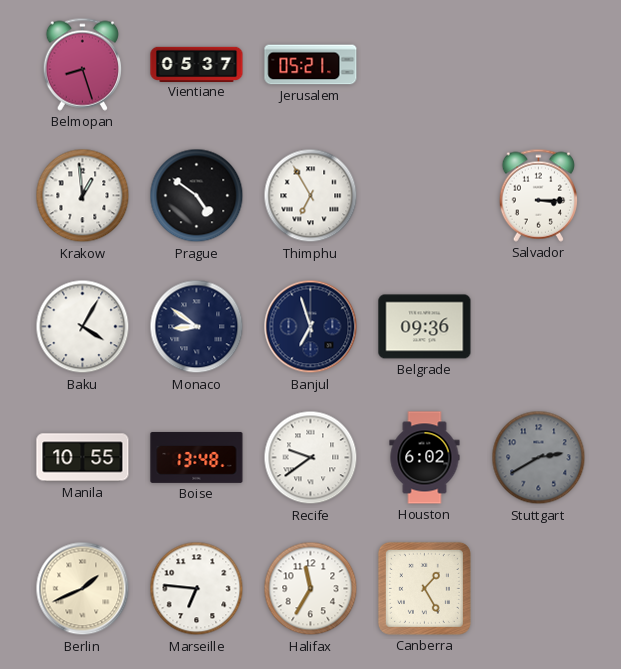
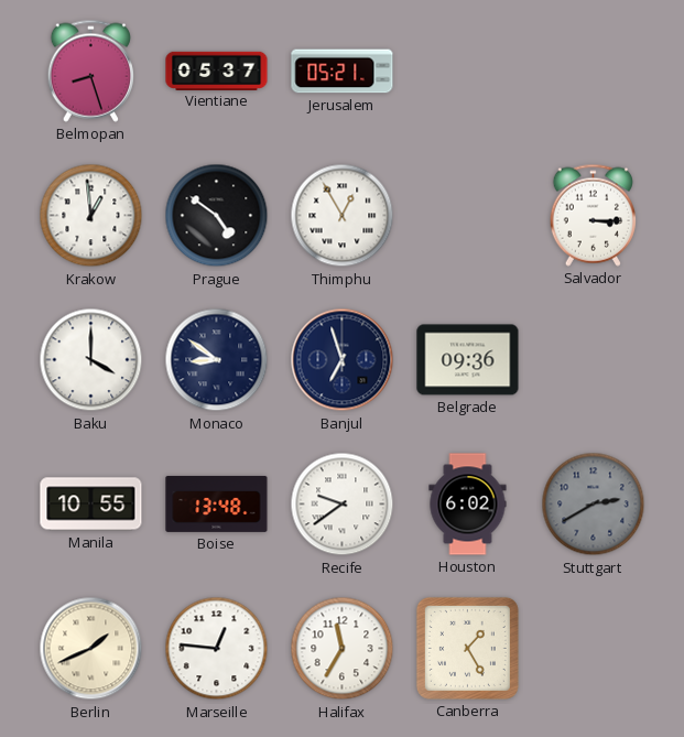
Thimphu: 6:55 -> 12:55 (343, 216)
Baku: 4:05 -> 4:00 (91, 360)
Marseille: 6:46 -> 12:46 (217, 649)
